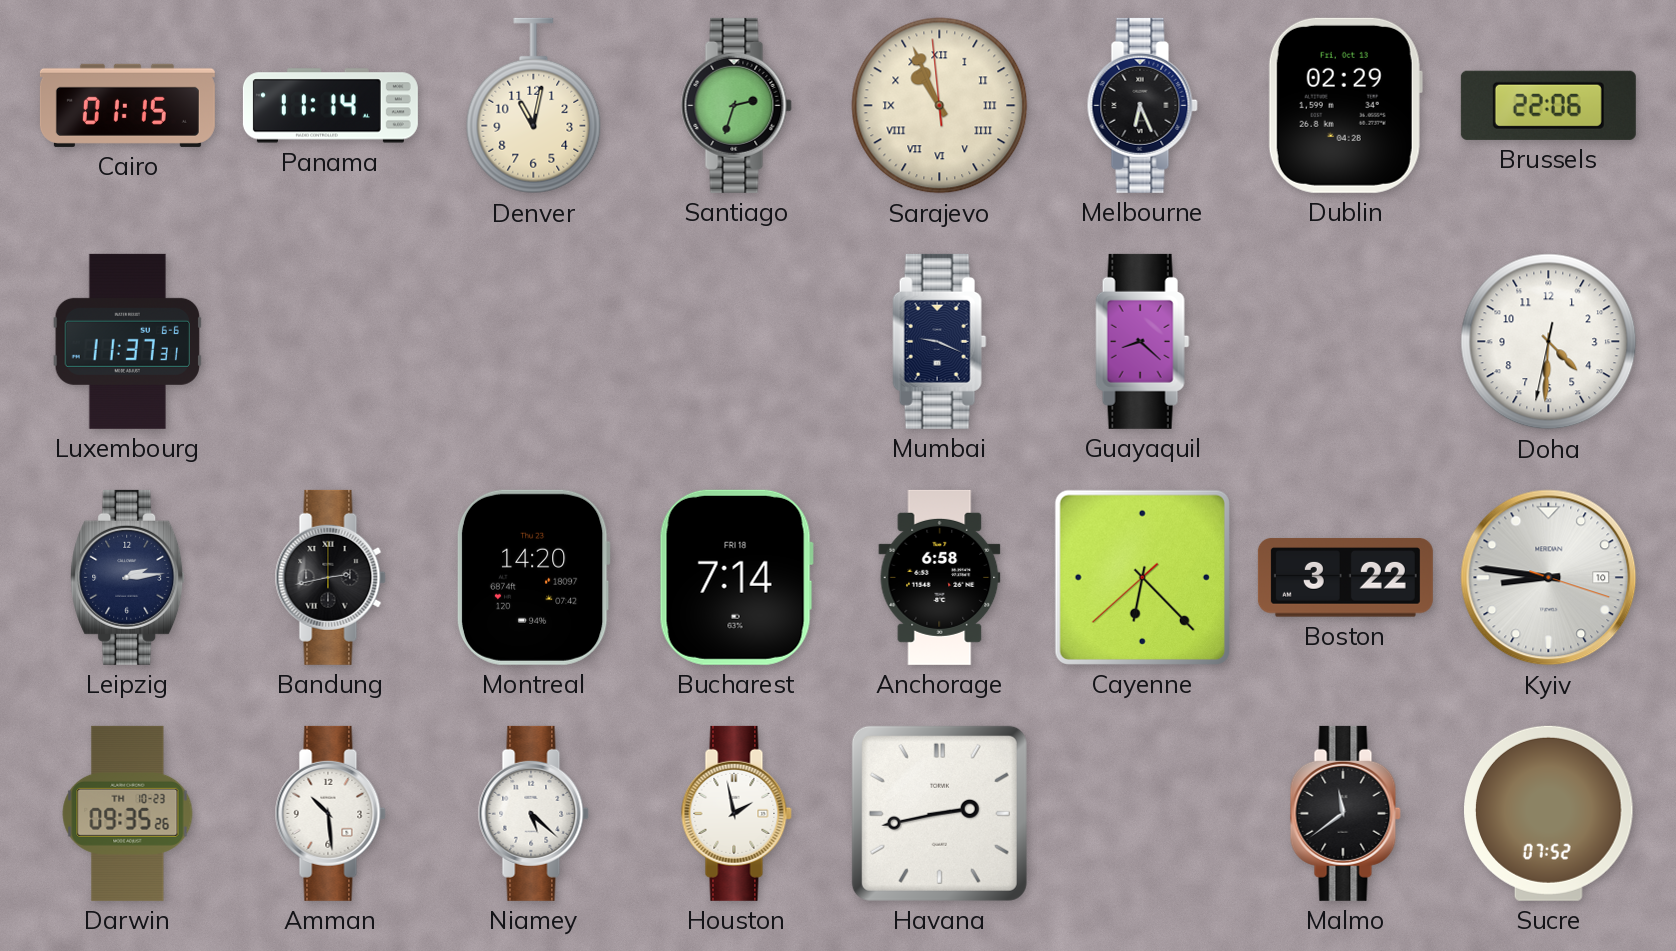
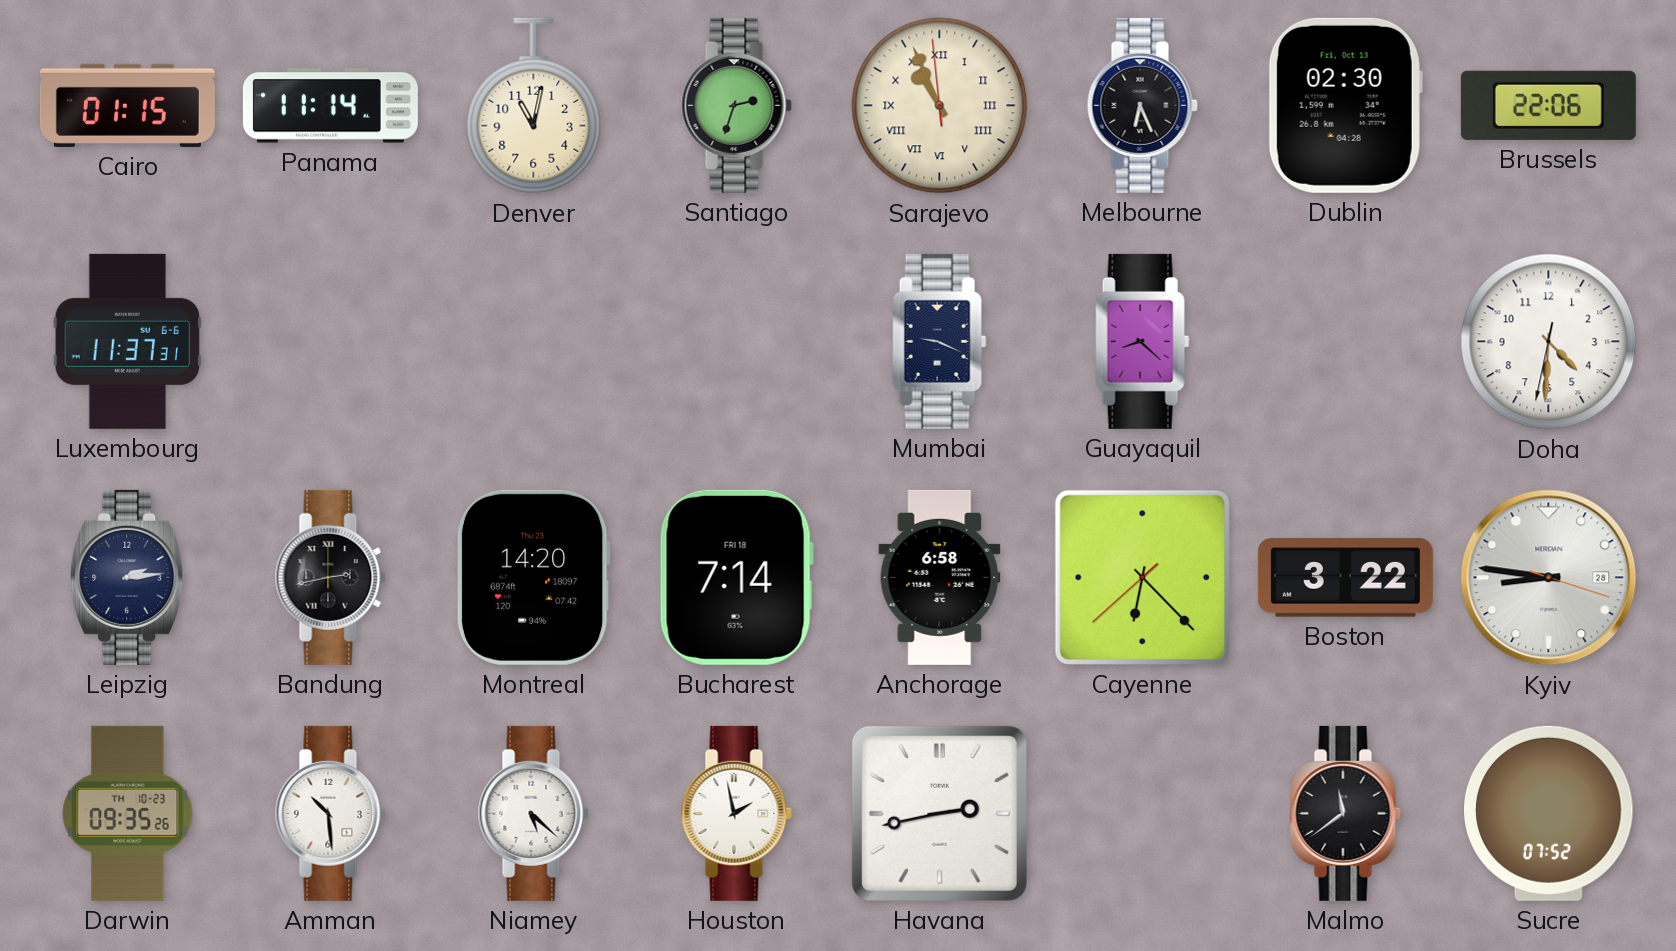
Dublin: 02:29 -> 02:30 (1345, 105)
Kyiv date: 10 -> 28 (1549, 578)
